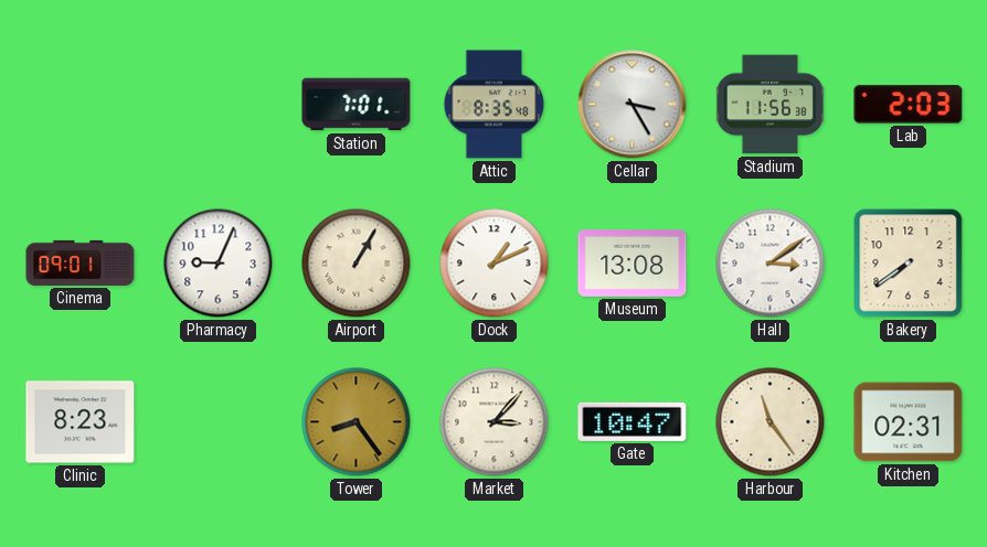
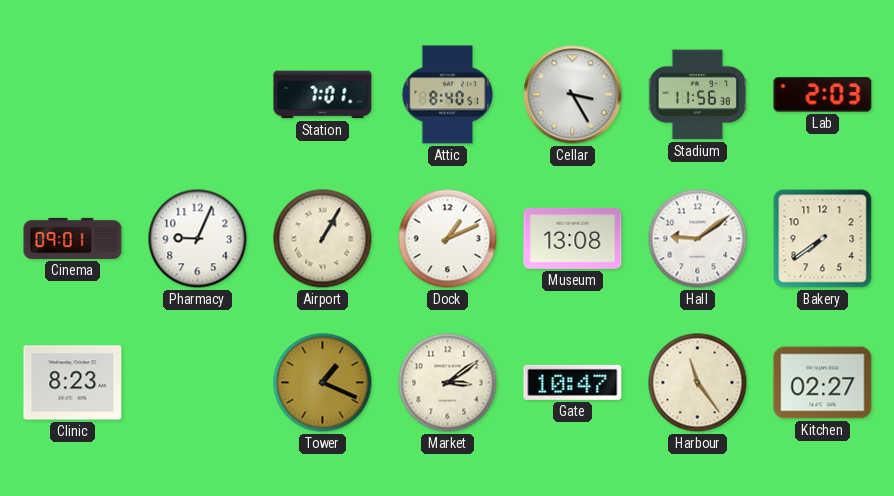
Attic: 8:35 -> 8:40 (448, 95)
Hall: 3:09 -> 9:09 (698, 239)
Tower: 8:24 -> 1:19 (323, 383)
Market: 3:07 -> 3:09 (448, 383)
Kitchen: 02:31 -> 02:27 (823, 383)
